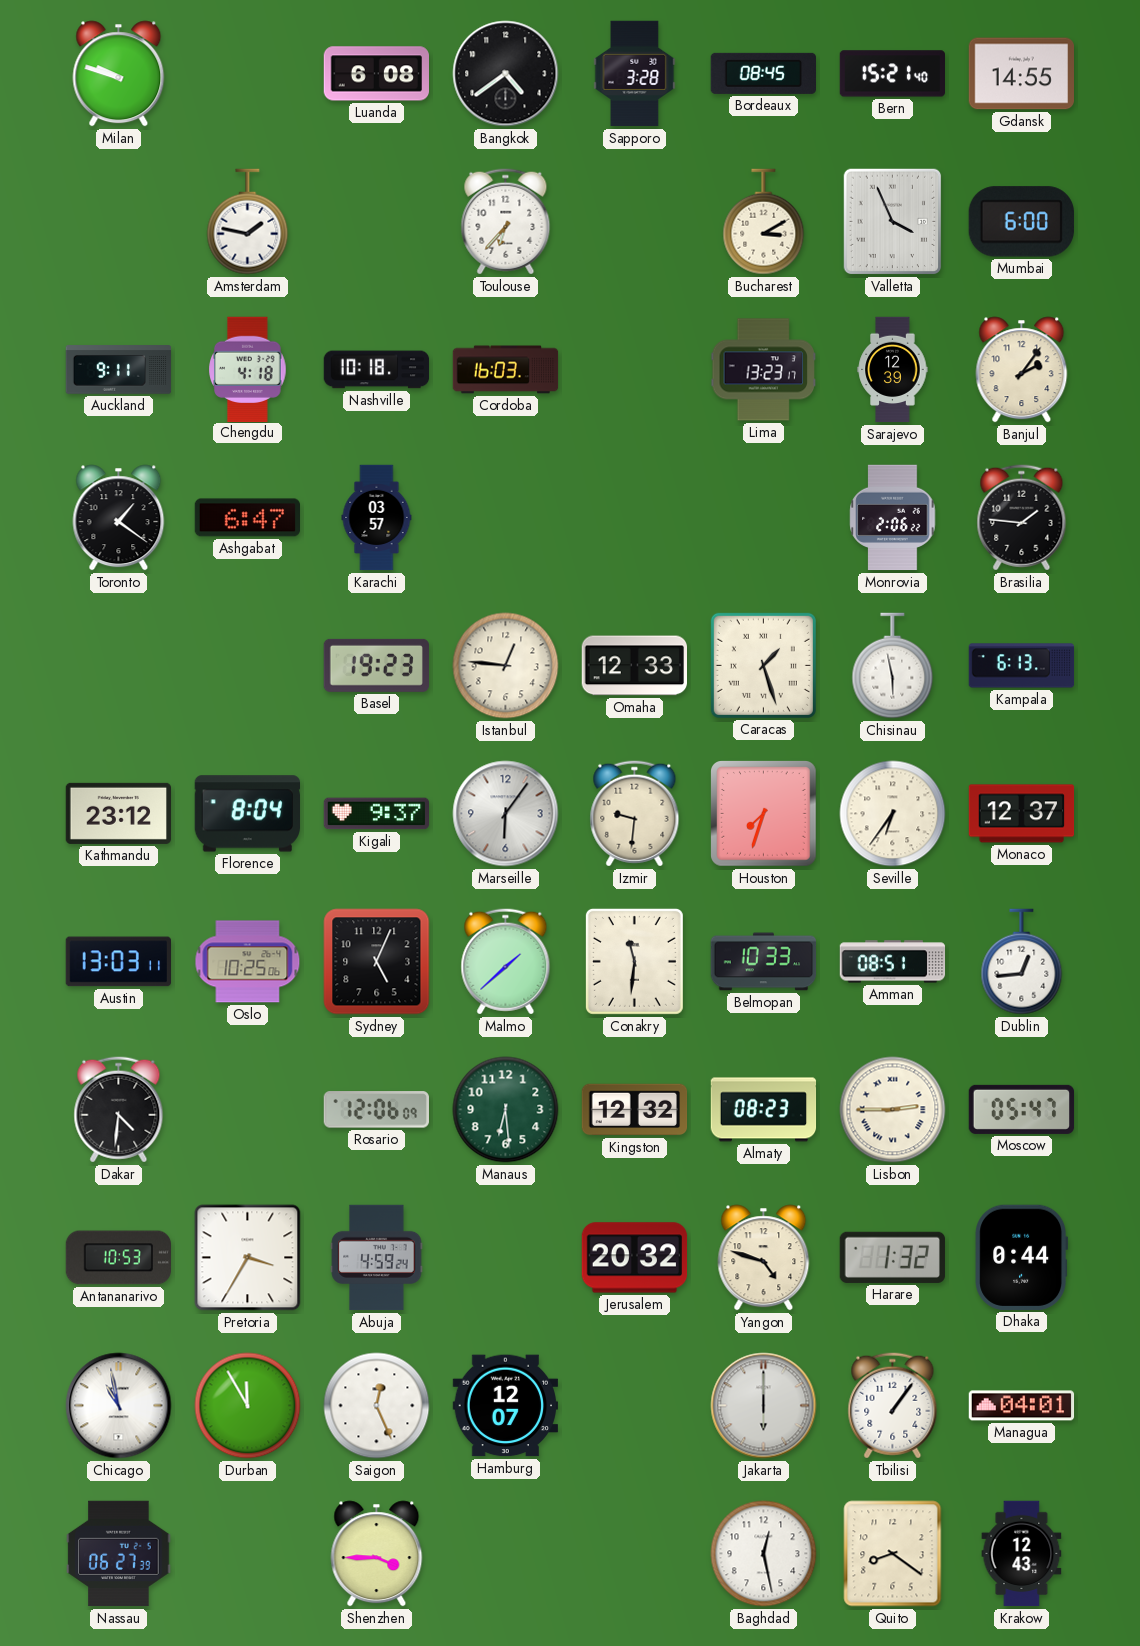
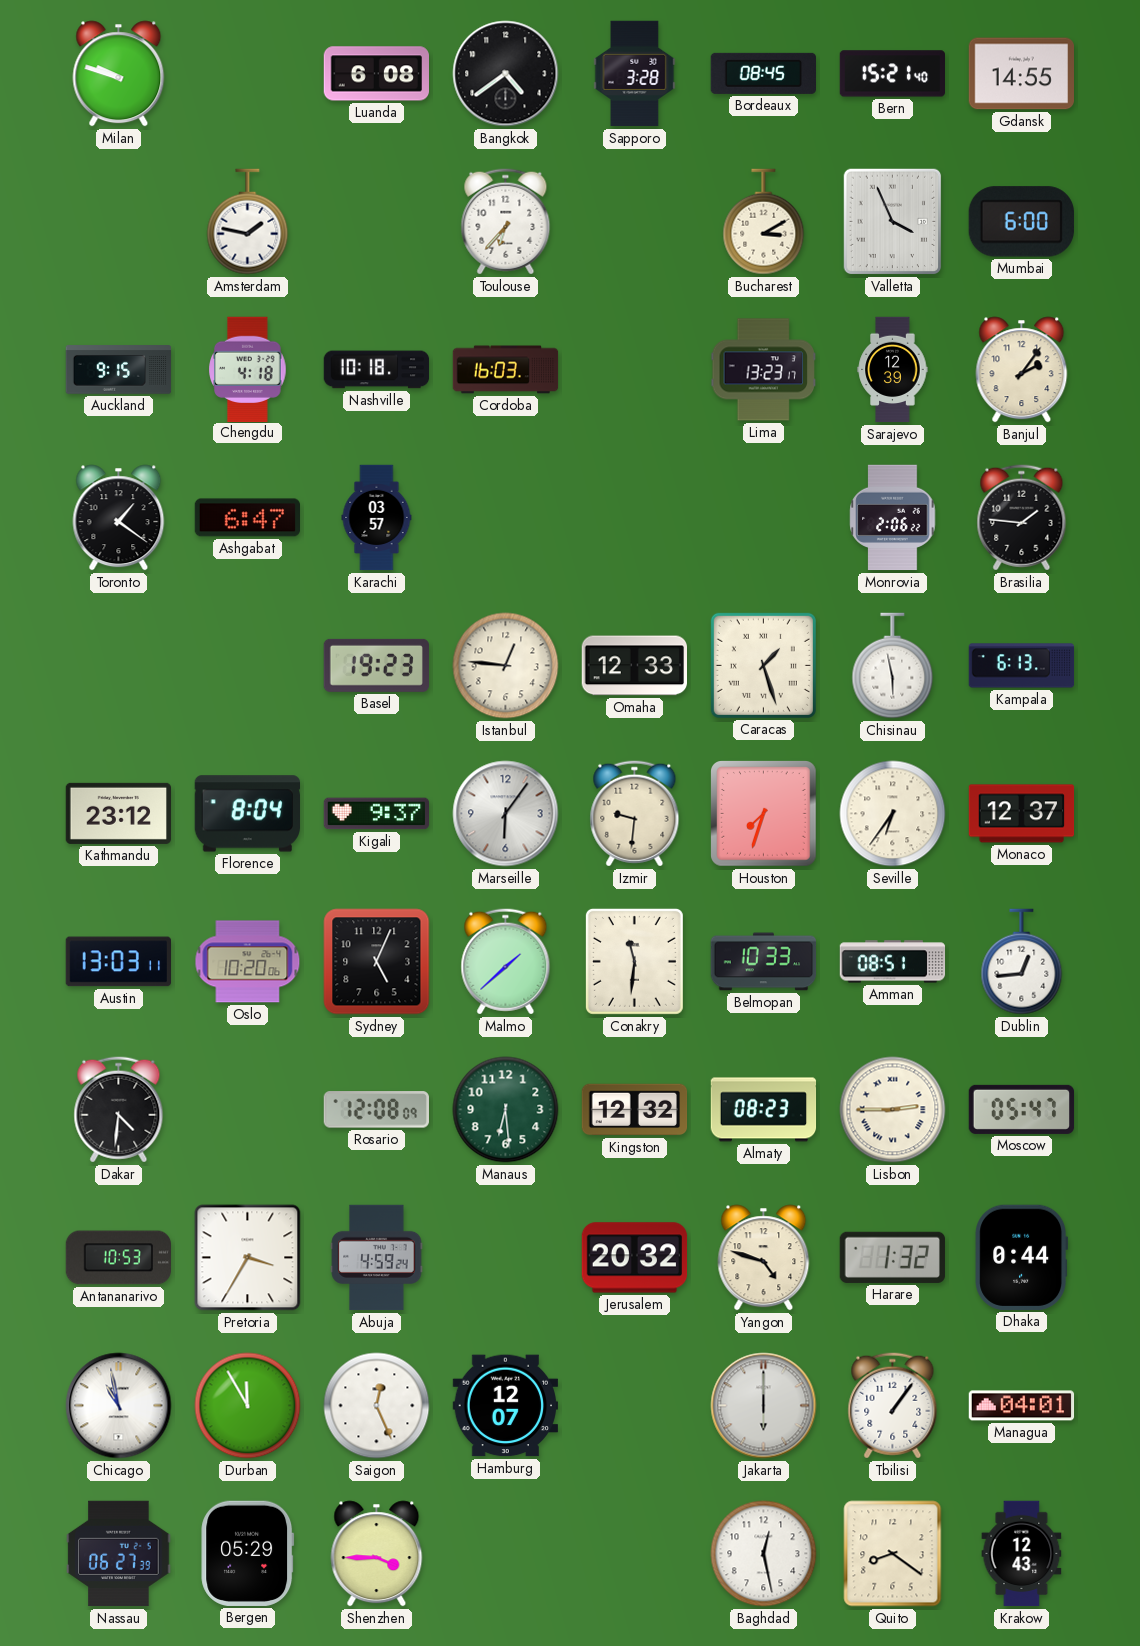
Auckland: 9:11 -> 9:15 (119, 370)
Oslo: 10:25 -> 10:20 (248, 962)
Rosario: 12:06 -> 12:08 (376, 1110)
Bergen: none -> 05:29 (248, 1553)
